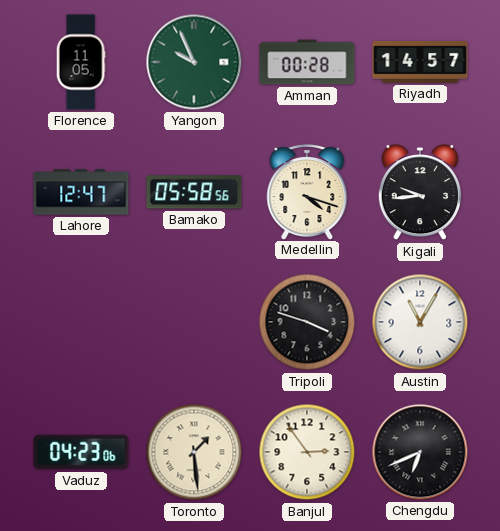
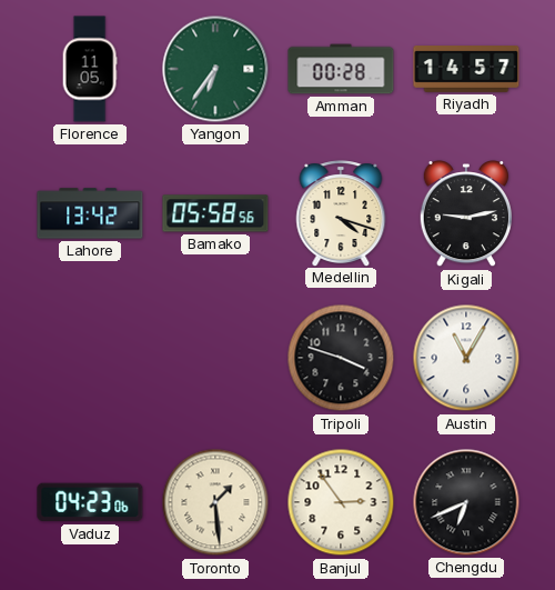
Yangon: 9:56 -> 6:36 (215, 69)
Lahore: 12:47 -> 13:42 (90, 213)
Kigali: 9:44 -> 9:13 (465, 214)
